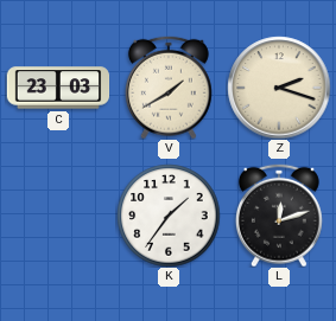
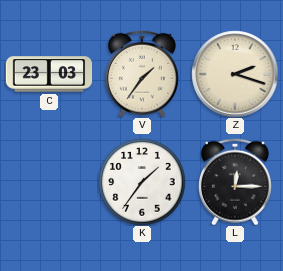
V: 1:40 -> 1:36 (142, 74)
L: 12:12 -> 12:15 (235, 182)
